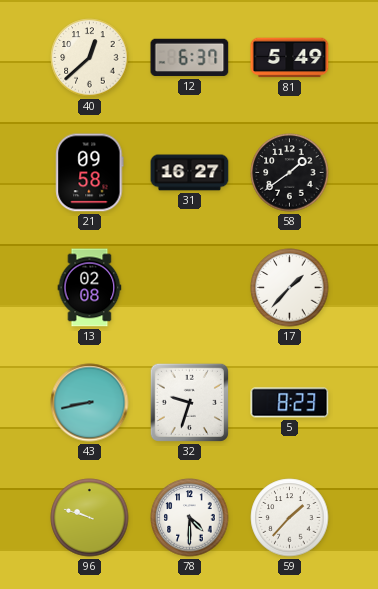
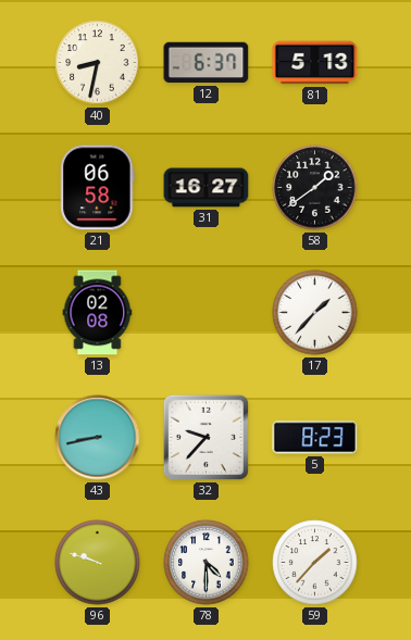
40: 12:38 -> 8:32 (98, 63)
81: 5:49 -> 5:13 (315, 63)
21: 09:58 -> 06:58 (98, 188)
32: 9:33 -> 9:37 (205, 437)
